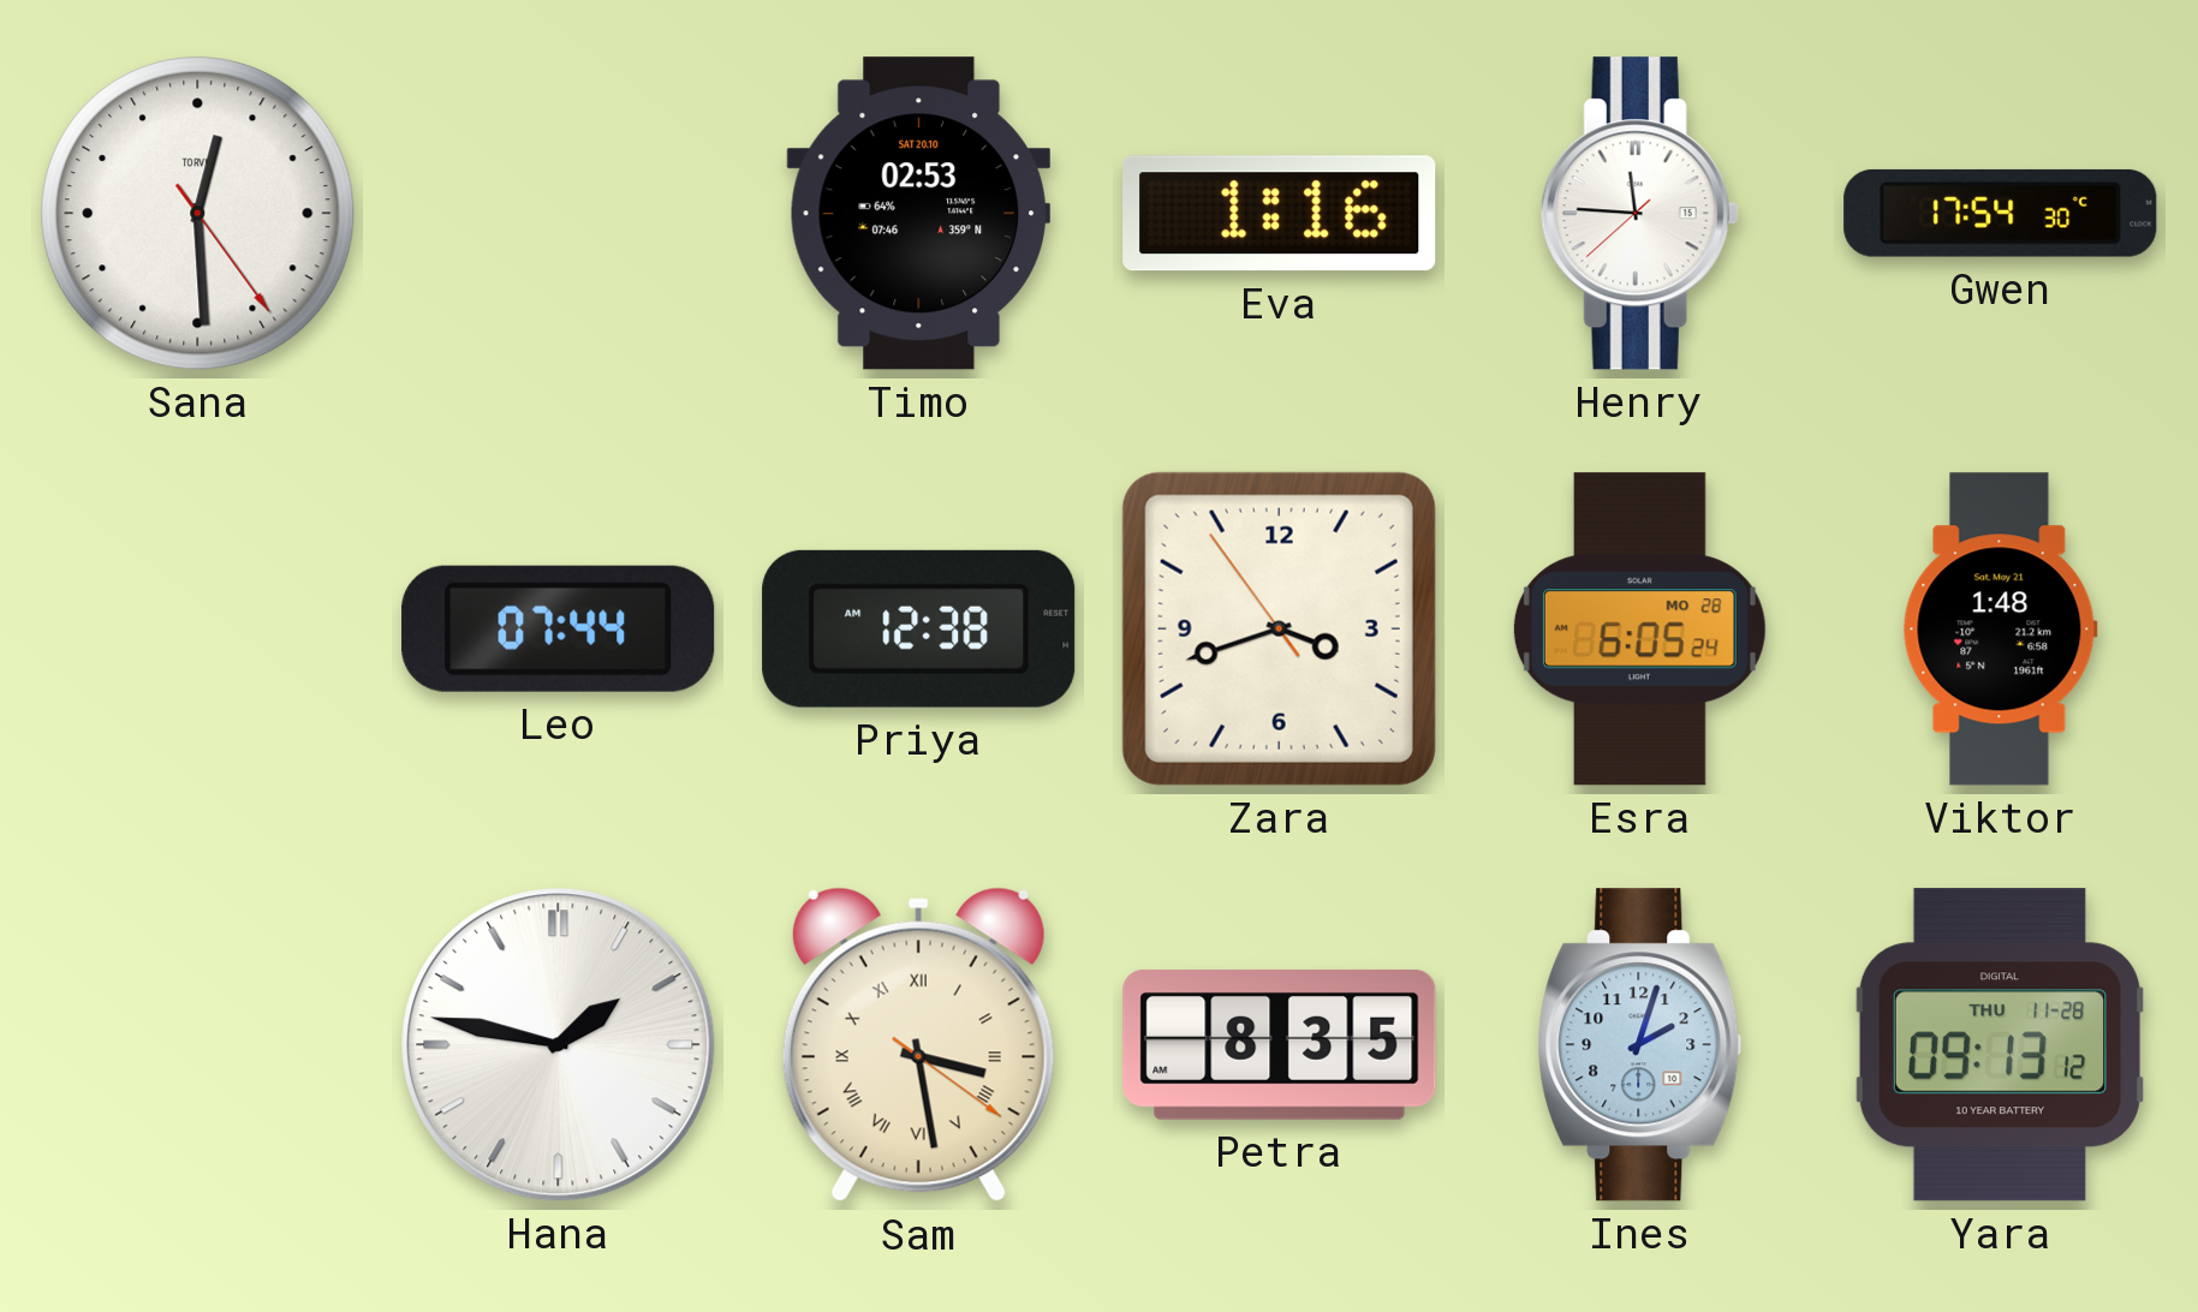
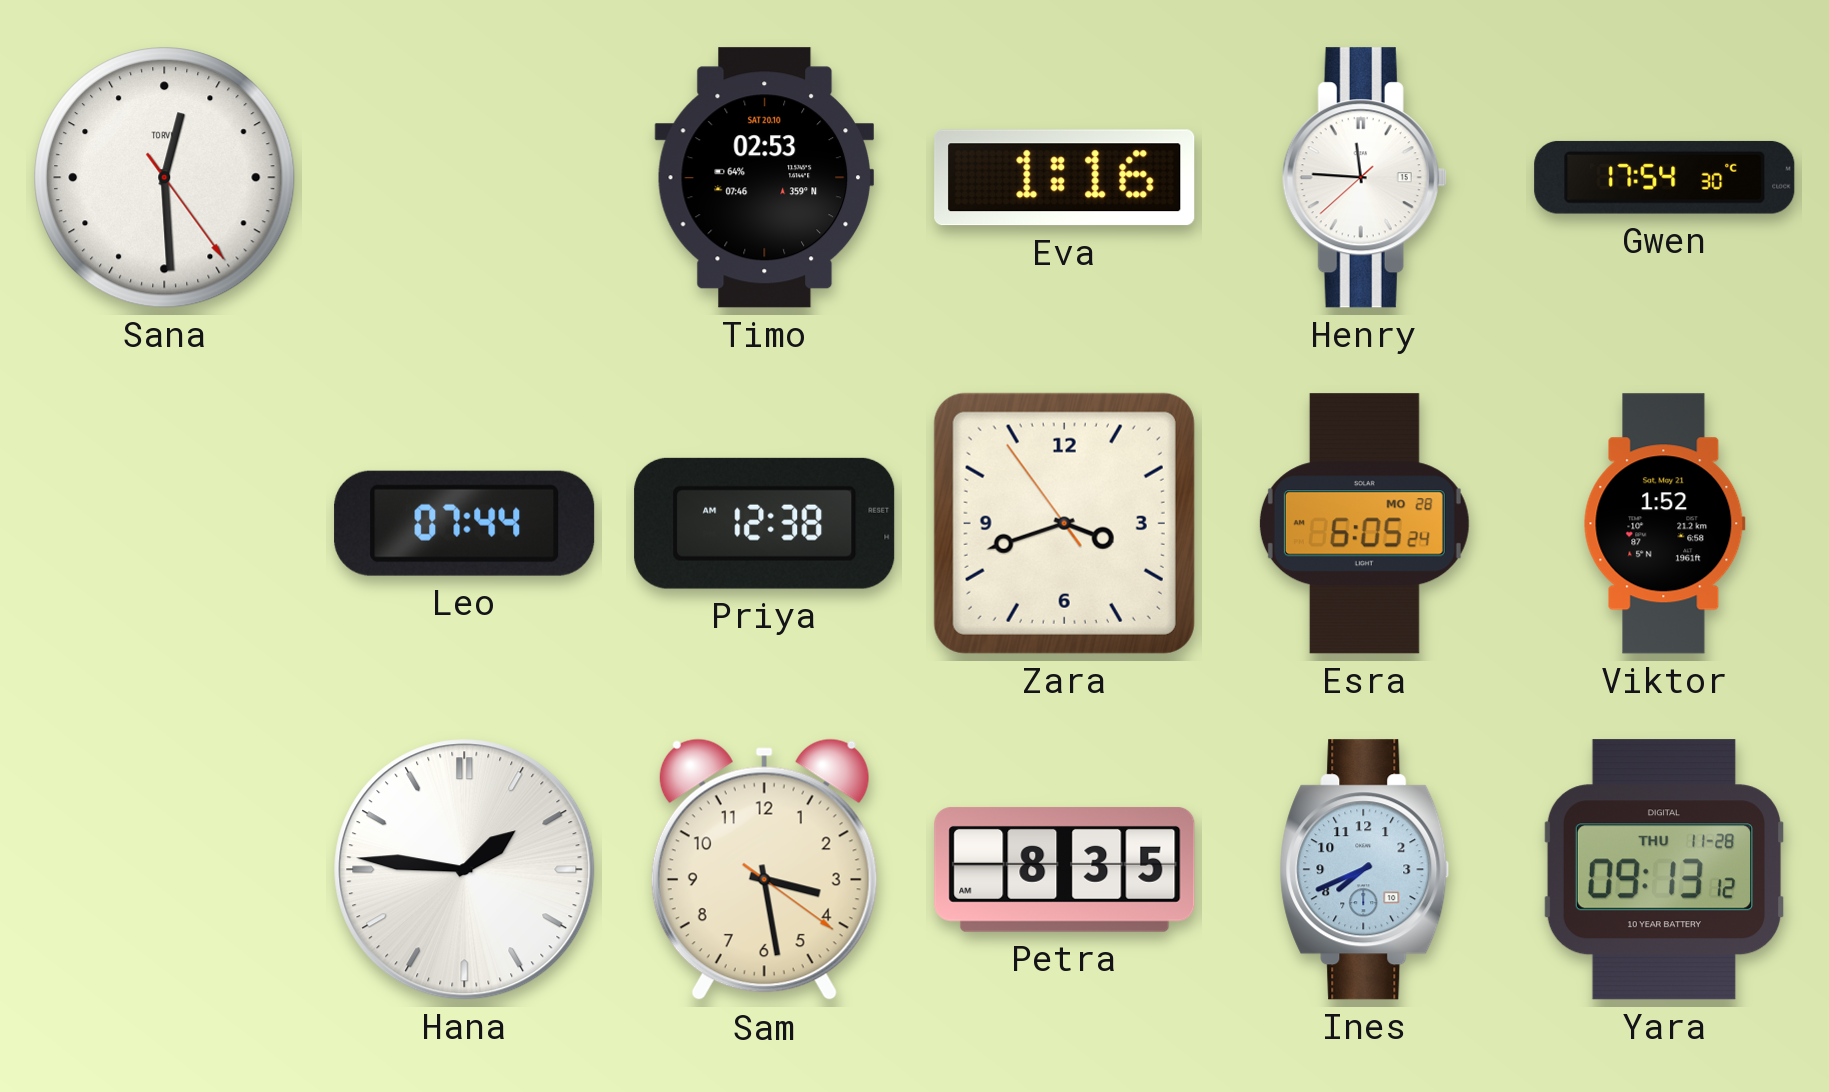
Viktor: 1:48 -> 1:52 (1664, 524)
Hana: 1:47 -> 1:46 (465, 870)
Sam numerals: Roman -> Arabic (764, 870)
Ines: 2:03 -> 7:41 (1365, 870)
